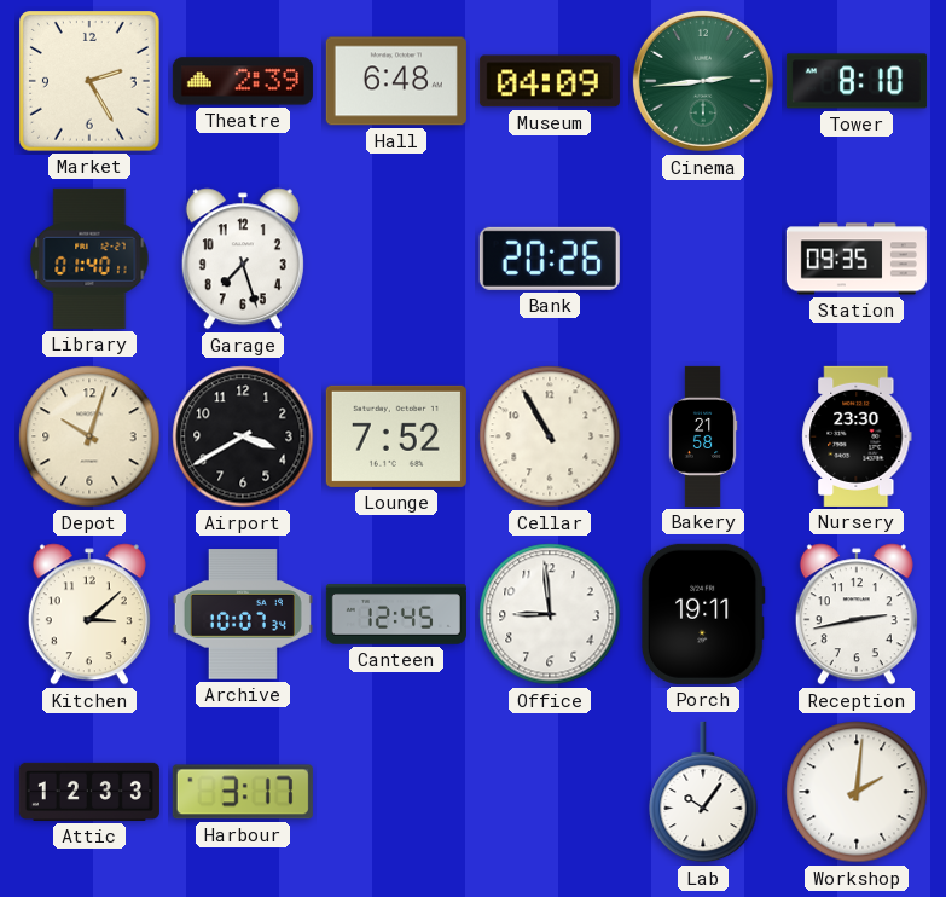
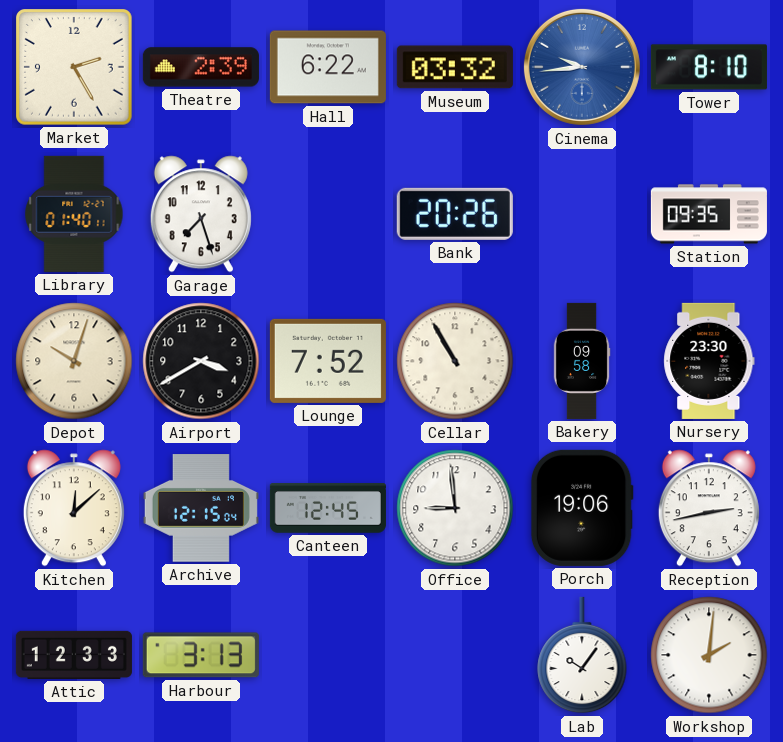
Hall: 6:48 -> 6:22 (328, 67)
Museum: 04:09 -> 03:32 (455, 67)
Cinema: 2:44 -> 9:44 (582, 67)
Cinema dial: green -> blue (582, 67)
Bakery: 21:58 -> 09:58 (582, 361)
Kitchen: 3:08 -> 12:08 (74, 508)
Archive: 10:07 -> 12:15 (201, 508)
Porch: 19:11 -> 19:06 (582, 508)
Harbour: 3:17 -> 3:13 (201, 655)
